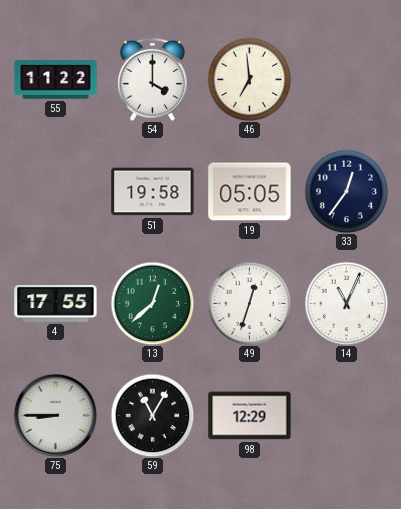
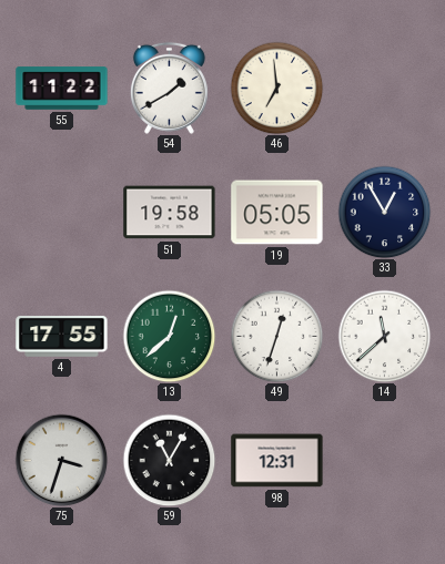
54: 4:00 -> 1:40 (169, 88)
33: 12:36 -> 12:55 (384, 212)
14: 11:04 -> 11:38 (384, 336)
75: 8:45 -> 3:33 (61, 460)
98: 12:29 -> 12:31 (277, 461)
